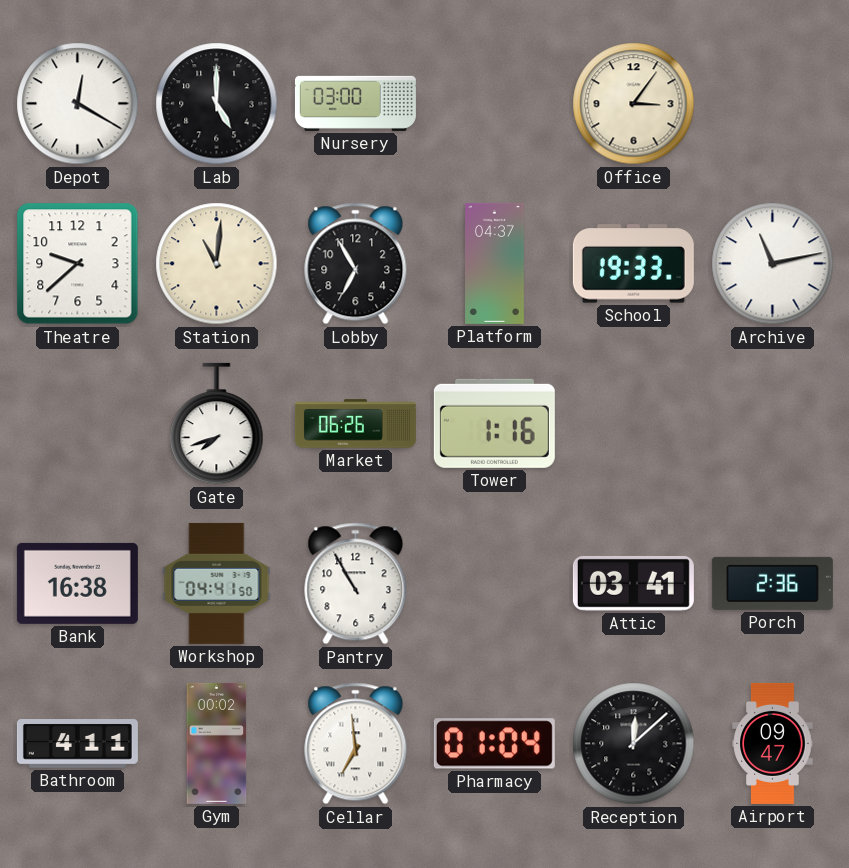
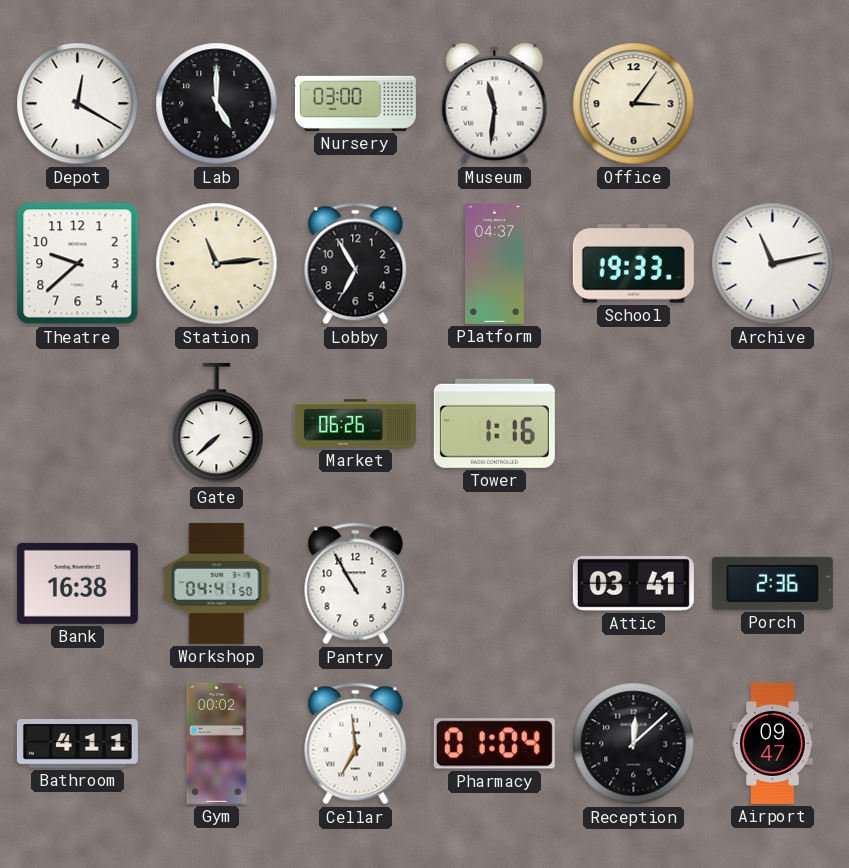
Museum: none -> 11:31 (495, 104)
Station: 11:01 -> 11:14 (217, 264)
Gate: 7:42 -> 7:38 (217, 424)
